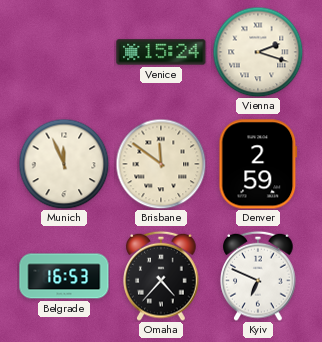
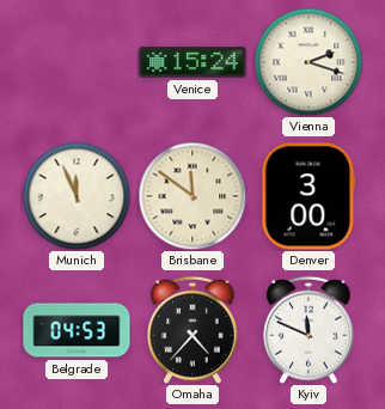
Denver: 2:59 -> 3:00 (308, 196)
Belgrade: 16:53 -> 04:53 (77, 330)
Kyiv: 6:49 -> 11:49 (308, 330)
